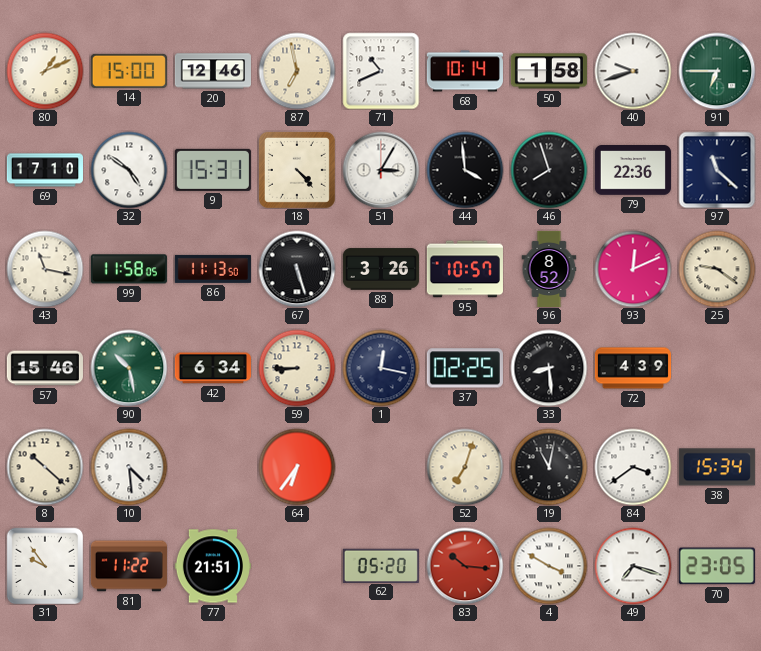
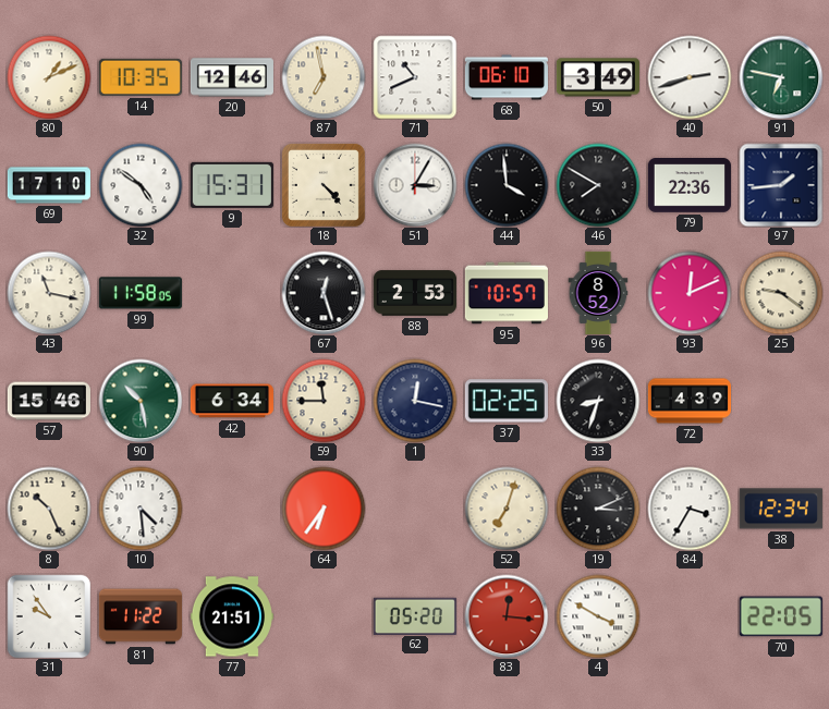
14: 15:00 -> 10:35 (141, 77)
68: 10:14 -> 06:10 (507, 77)
50: 1:58 -> 3:49 (598, 77)
40: 9:42 -> 2:42 (690, 77)
91: 6:45 -> 6:47 (781, 77)
46: 7:57 -> 7:50 (598, 185)
97: 11:22 -> 1:44 (781, 185)
86: 11:13 -> none (213, 269)
67: 5:27 -> 12:27 (324, 293)
88: 3:26 -> 2:53 (415, 293)
59: 8:45 -> 11:45 (324, 401)
33: 8:29 -> 8:33 (598, 401)
8: 10:22 -> 10:26 (49, 509)
19: 11:02 -> 3:11 (598, 509)
84: 3:39 -> 3:35 (690, 509)
38: 15:34 -> 12:34 (781, 509)
83: 10:16 -> 12:16 (507, 616)
49: 7:18 -> none (633, 566)
70: 23:05 -> 22:05 (781, 616)
